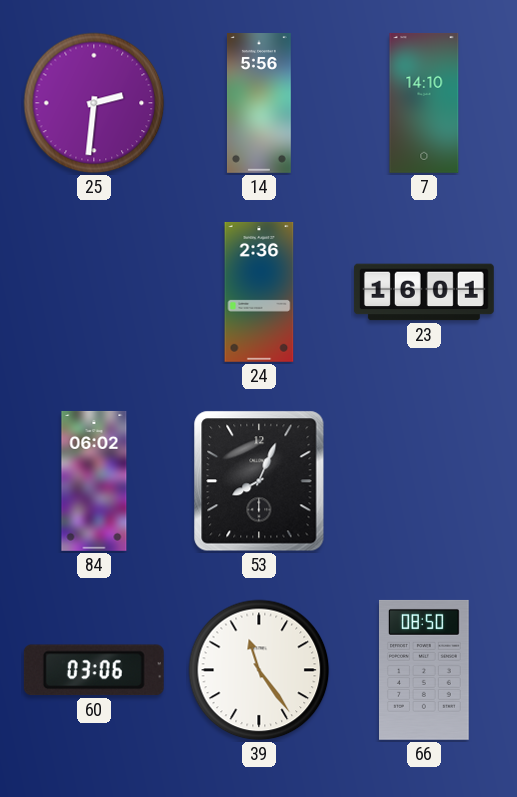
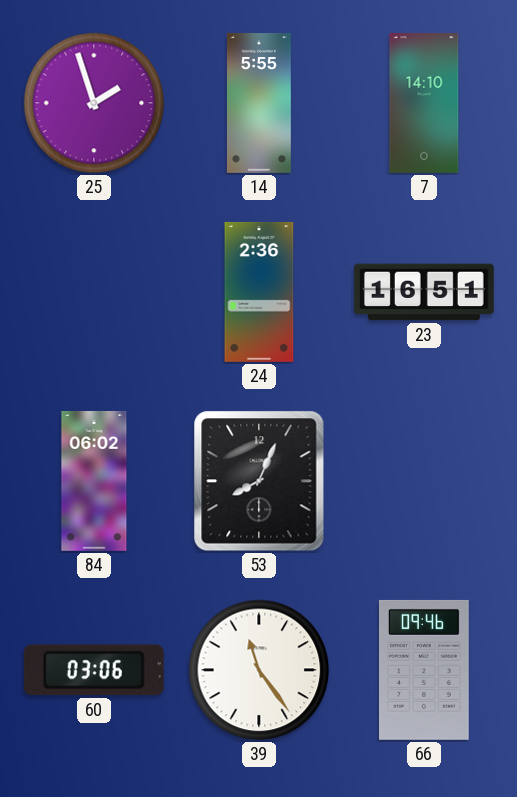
25: 2:31 -> 1:57 (94, 103)
14: 5:56 -> 5:55 (259, 104)
23: 16:01 -> 16:51 (424, 292)
66: 08:50 -> 09:46 (425, 670)
